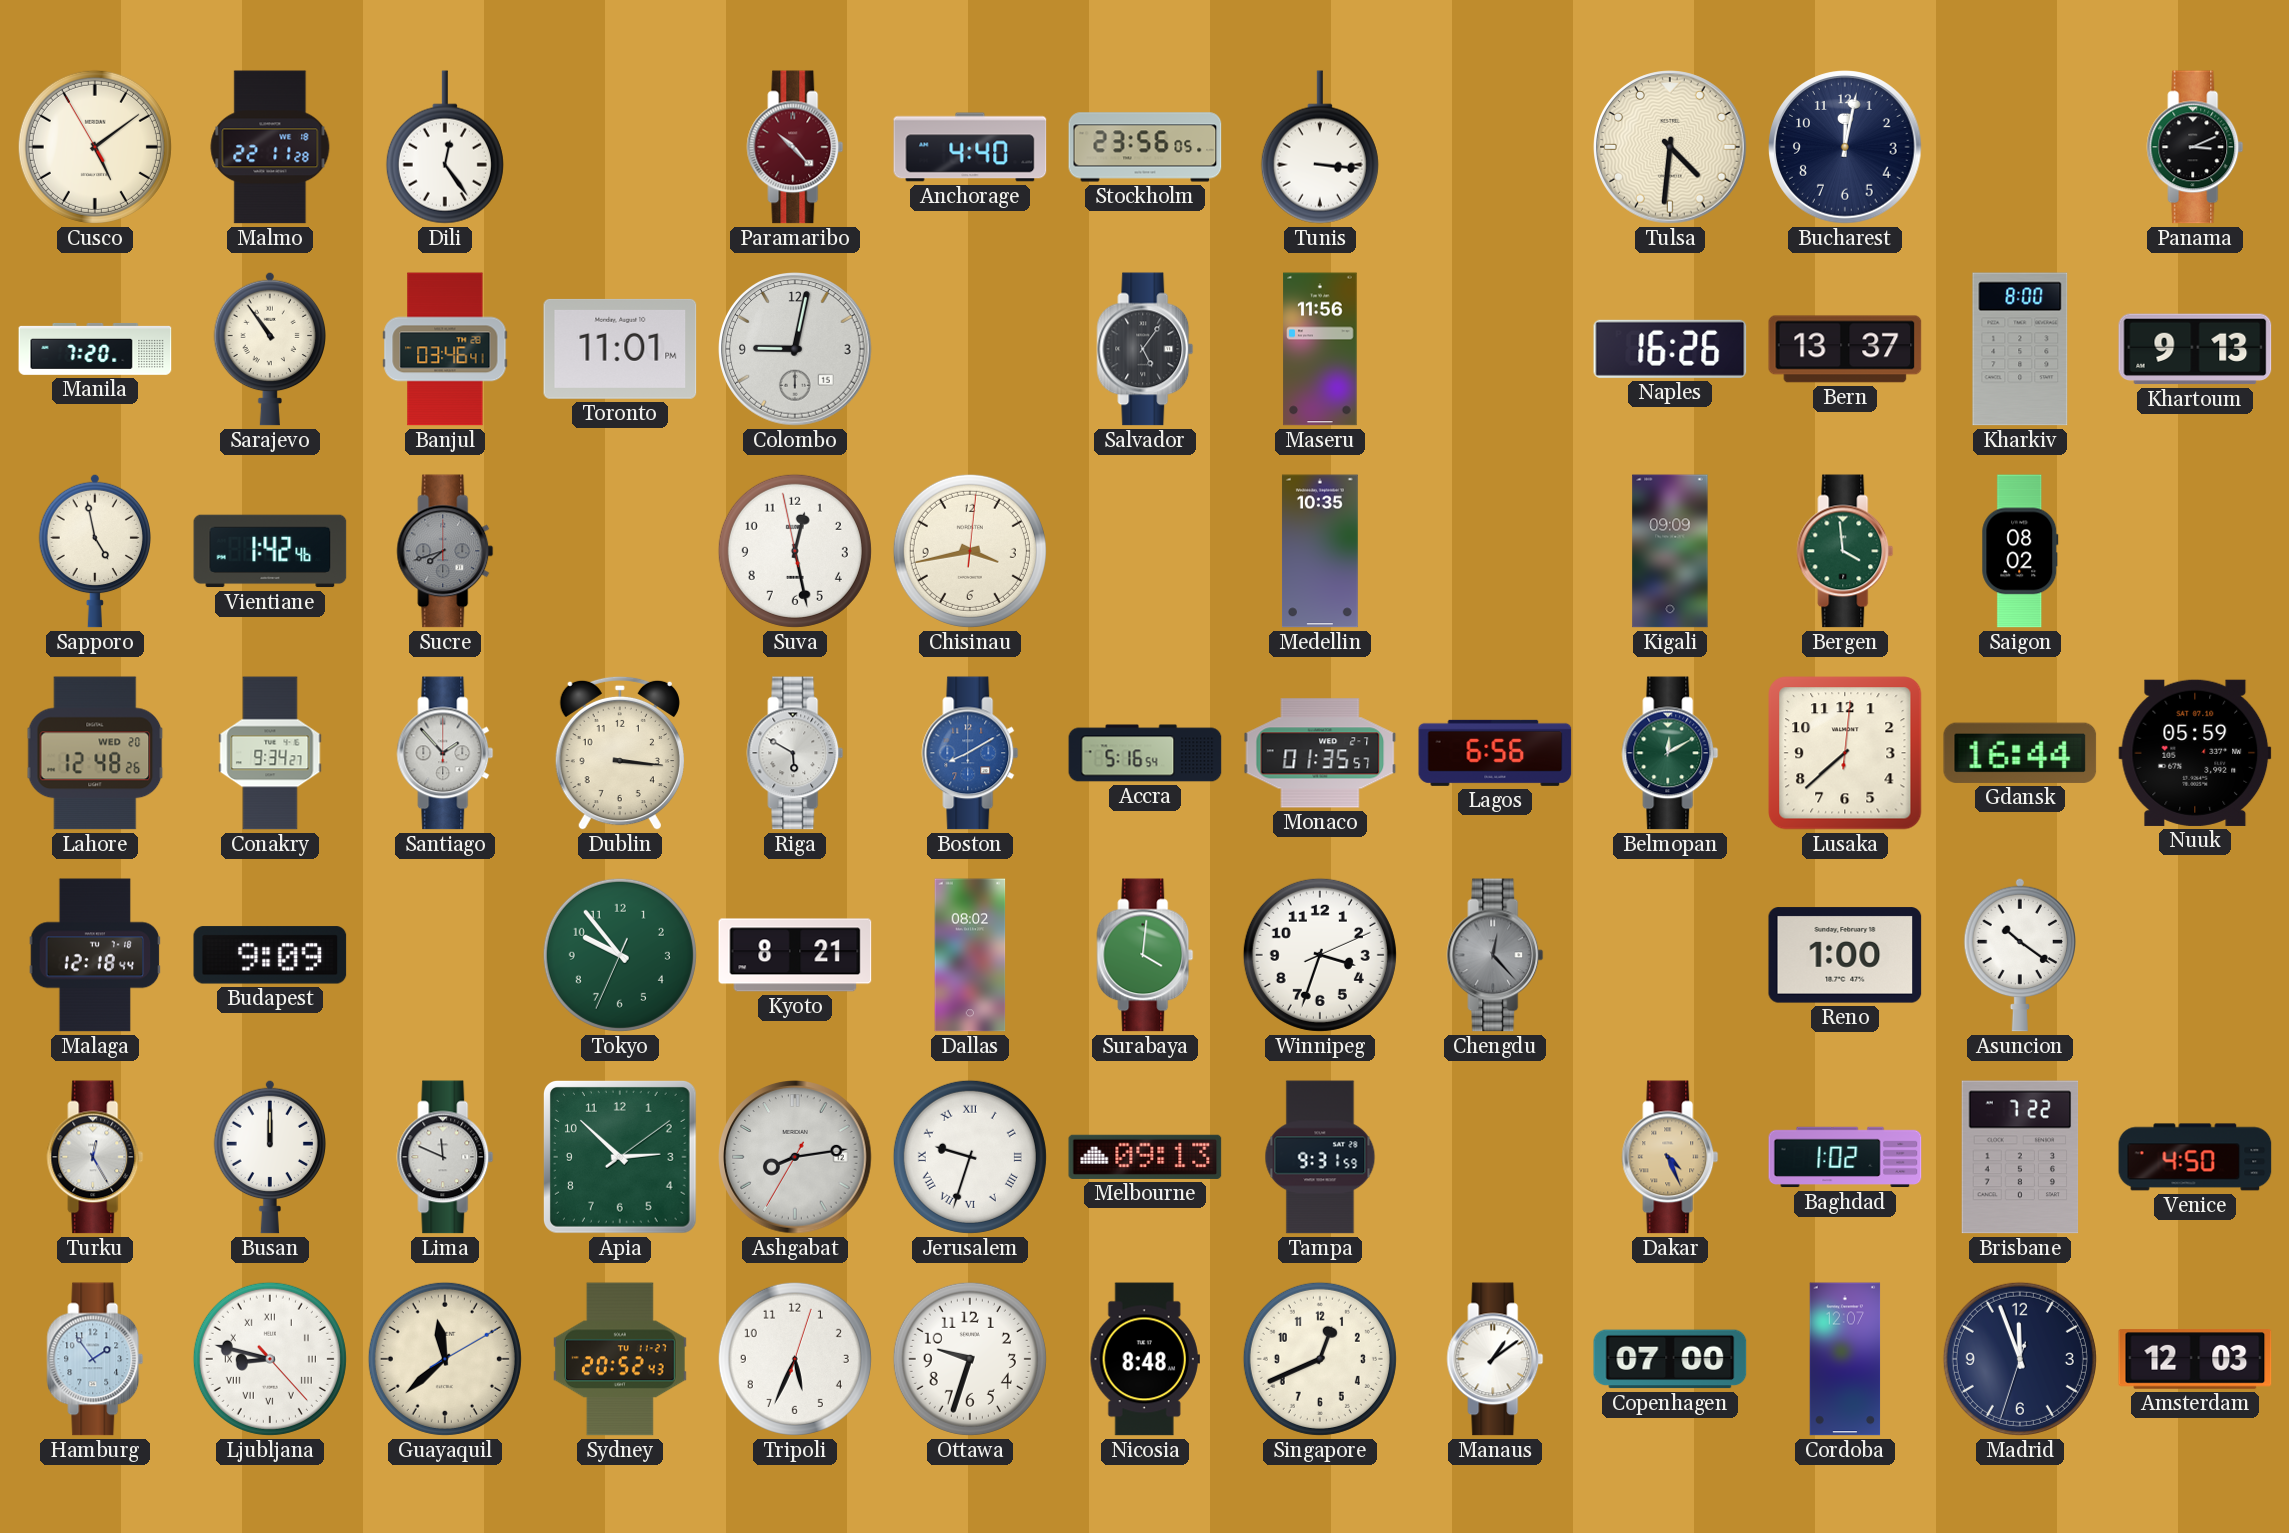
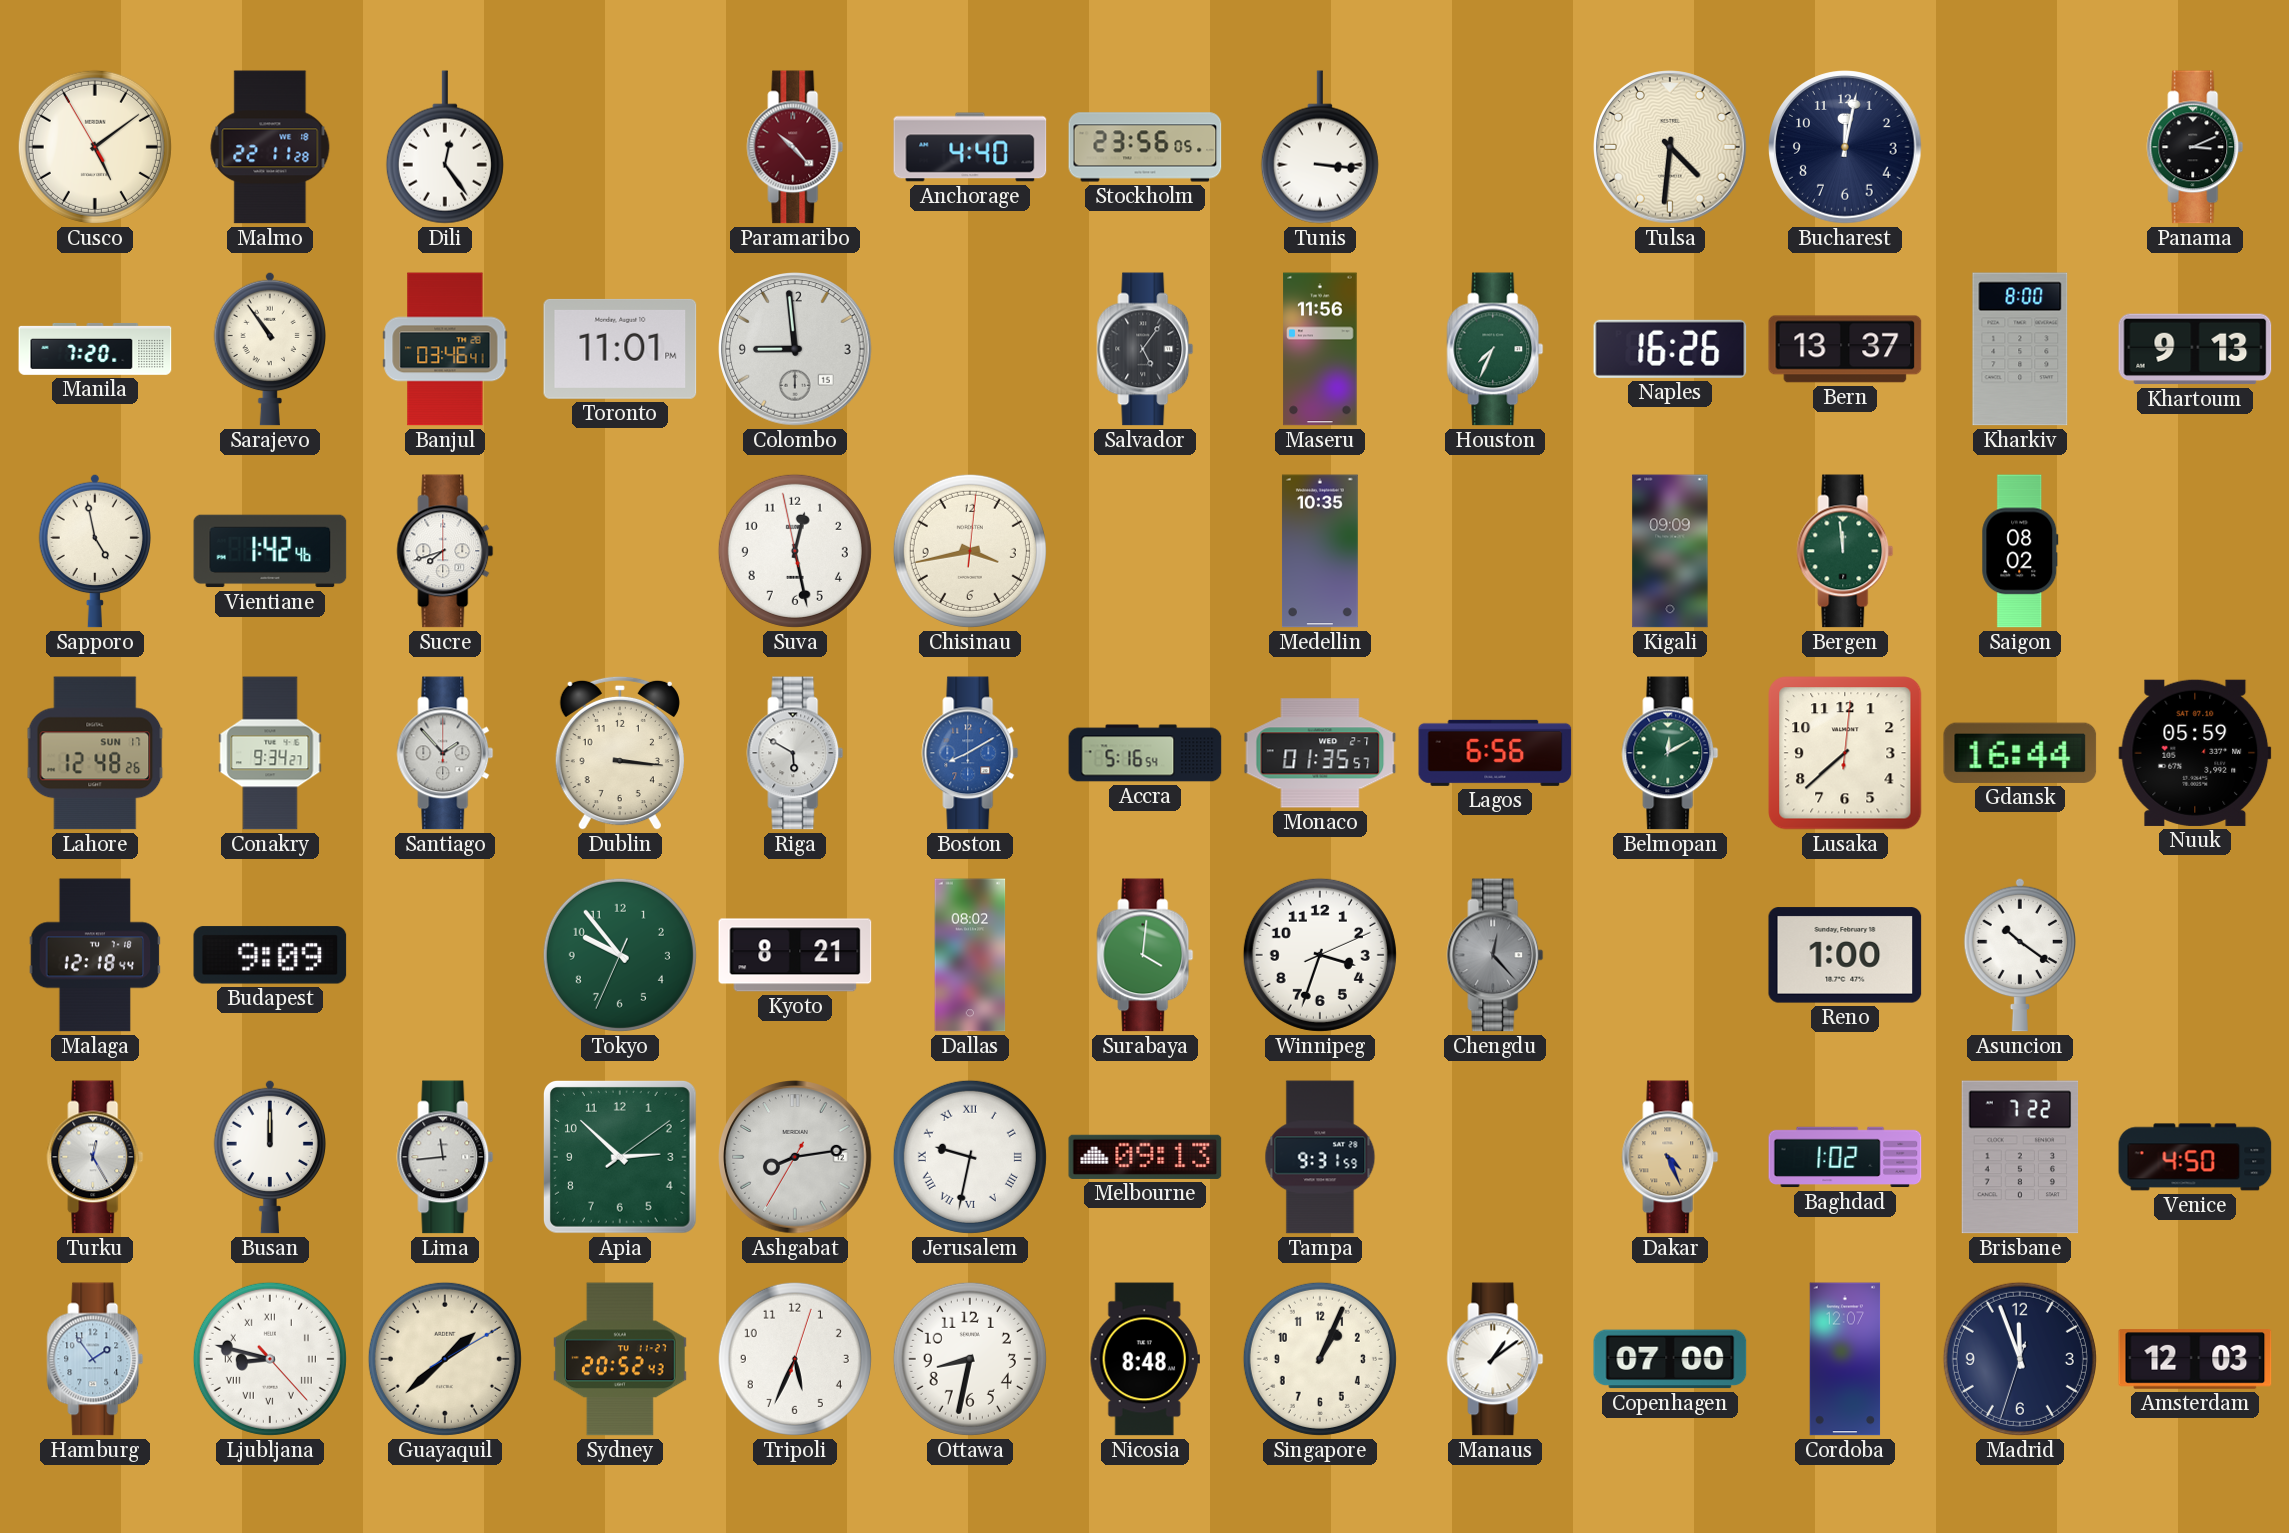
Colombo: 9:02 -> 8:59 (795, 349)
Houston: none -> 7:34 (1495, 349)
Sucre dial: grey -> white (445, 551)
Bergen: 3:59 -> 11:59 (1845, 551)
Lahore date: WED 20 -> SUN 17 (95, 753)
Lima: 11:49 -> 11:44 (445, 1157)
Jerusalem: 9:33 -> 9:32 (970, 1157)
Guayaquil: 11:38 -> 1:38 (445, 1359)
Ottawa: 9:33 -> 8:32 (970, 1359)
Singapore: 12:41 -> 1:04 (1320, 1359)
